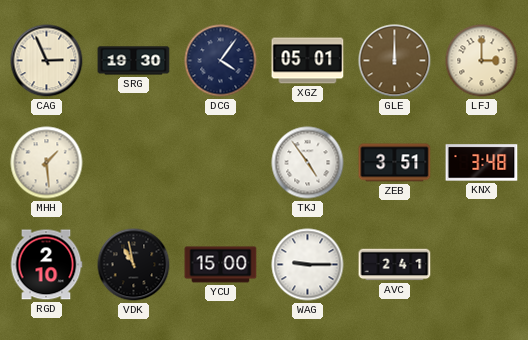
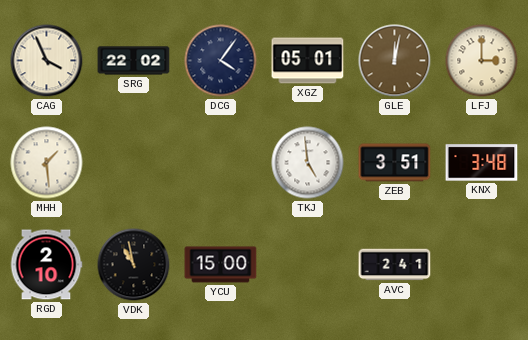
CAG: 2:56 -> 3:56 (47, 61)
SRG: 19:30 -> 22:02 (134, 61)
GLE: 12:00 -> 12:02 (395, 61)
TKJ: 4:54 -> 4:59 (308, 163)
WAG: 9:15 -> none (308, 265)
